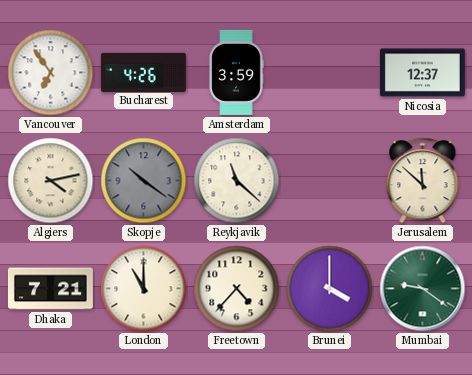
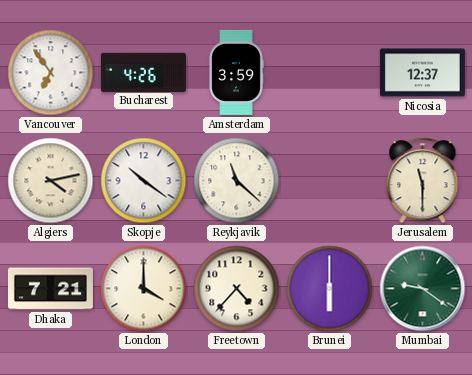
Skopje dial: grey -> white (144, 181)
Jerusalem: 11:52 -> 11:30 (423, 181)
London: 11:00 -> 4:00 (144, 289)
Brunei: 4:00 -> 6:00 (330, 289)
